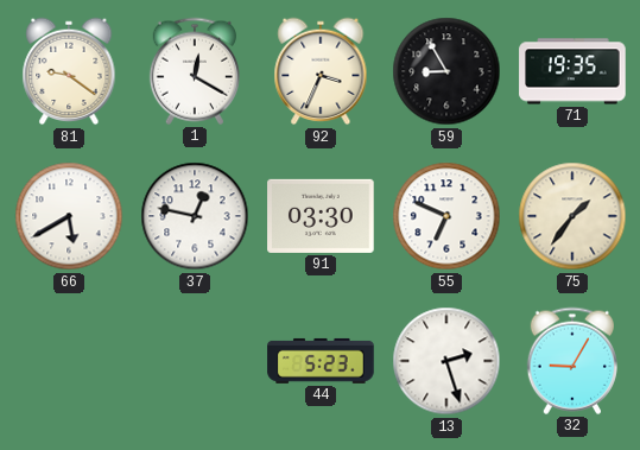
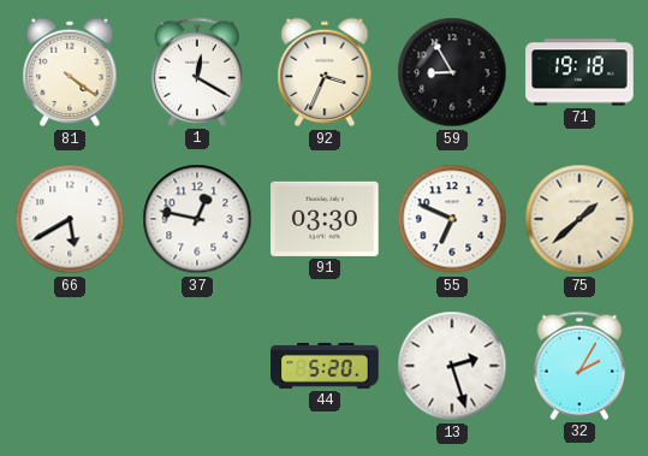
81: 9:21 -> 4:21 (70, 72)
71: 19:35 -> 19:18 (579, 72)
75: 1:36 -> 1:38 (579, 219)
44: 5:23 -> 5:20 (325, 366)
32: 9:05 -> 2:05 (579, 366)
